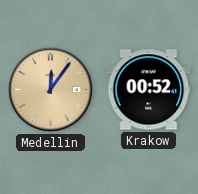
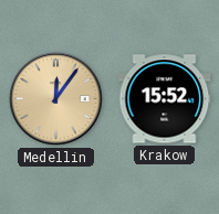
Krakow: 00:52 -> 15:52 (165, 99)
